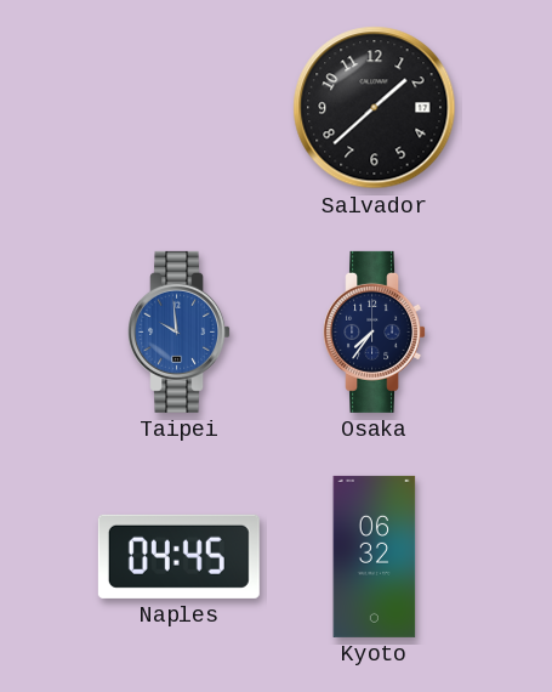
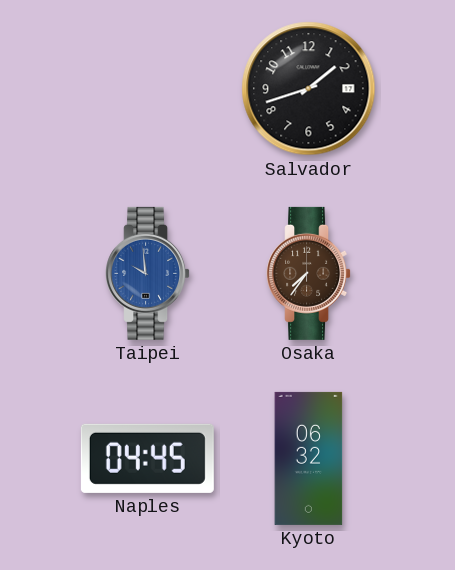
Salvador: 1:38 -> 1:42 (309, 89)
Osaka dial: navy -> brown (309, 273)
